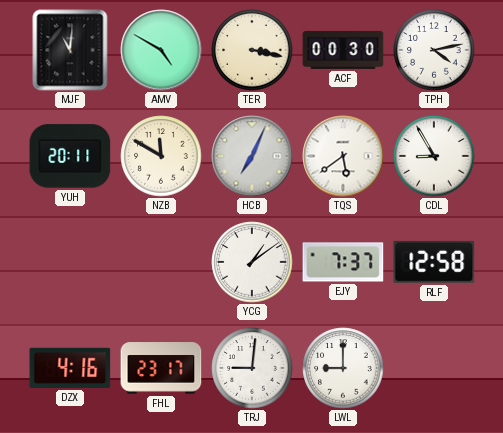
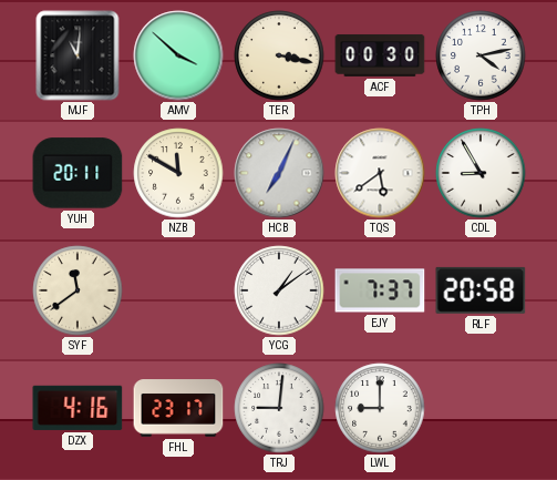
AMV: 4:50 -> 3:52 (178, 55)
SYF: none -> 11:39 (78, 290)
RLF: 12:58 -> 20:58 (481, 290)
